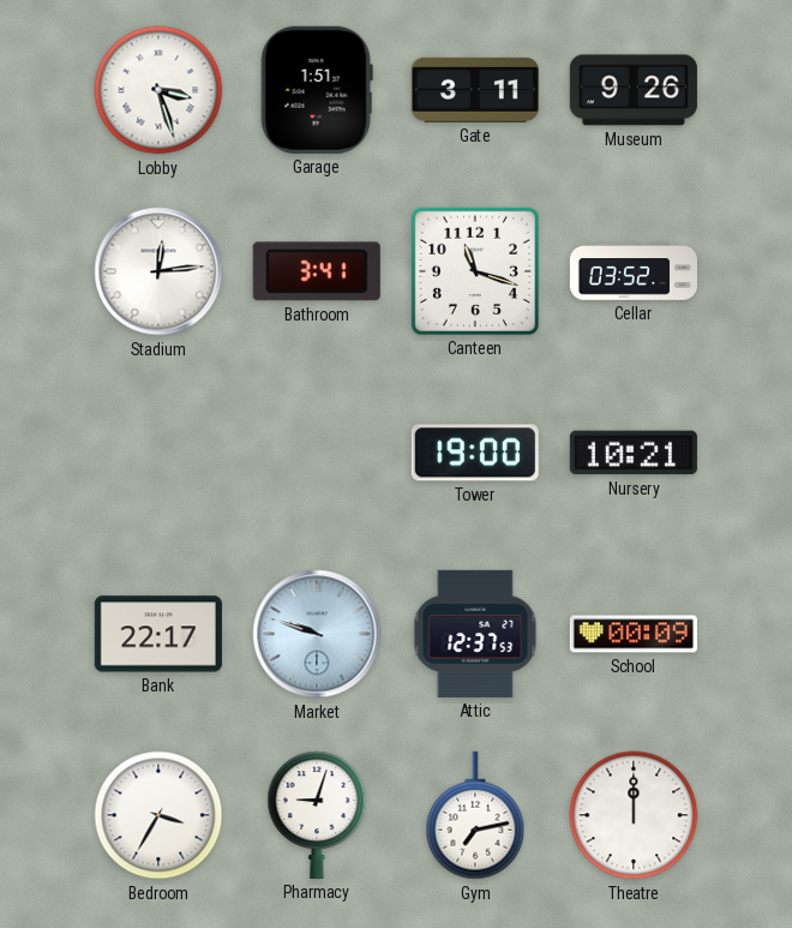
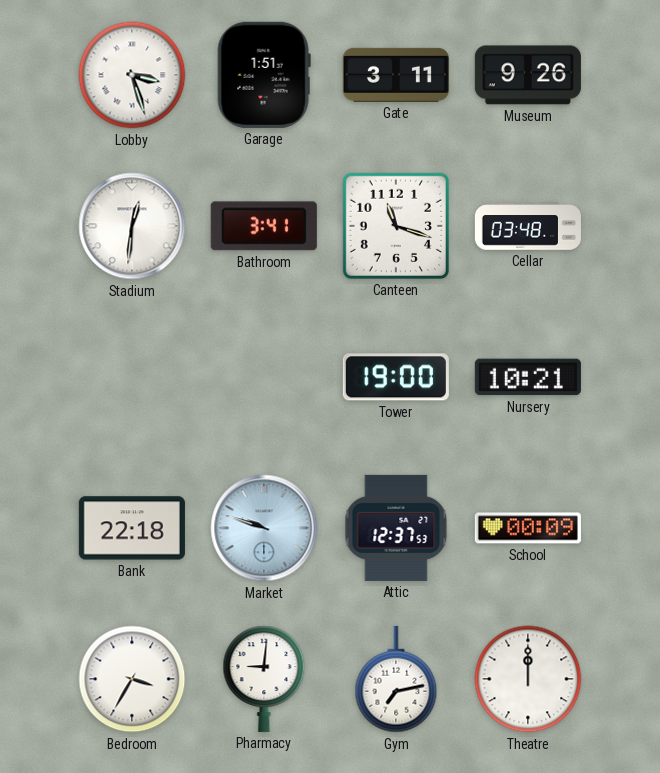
Stadium: 12:14 -> 12:31 (132, 226)
Cellar: 03:52 -> 03:48 (528, 226)
Bank: 22:17 -> 22:18 (132, 528)
Pharmacy: 9:03 -> 9:01 (264, 679)
